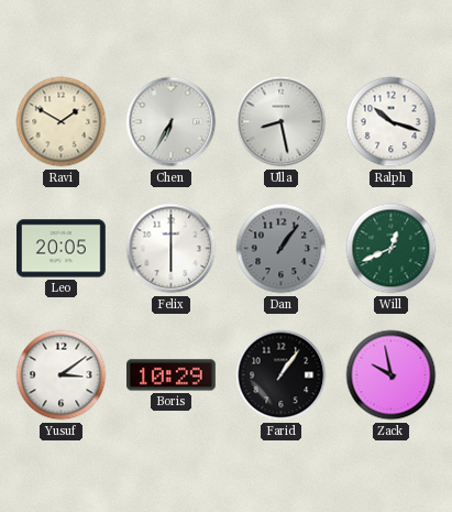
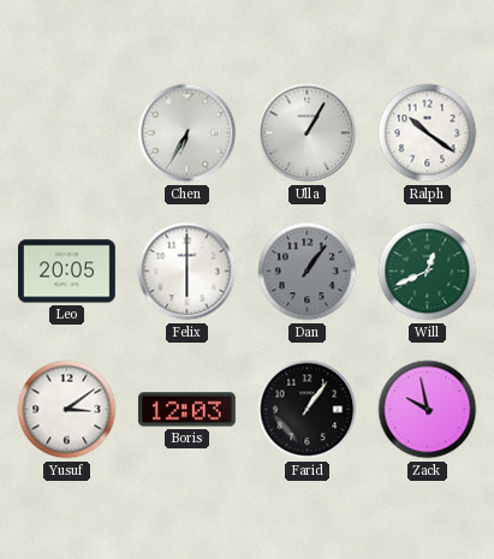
Ravi: 1:50 -> none (62, 122)
Ulla: 8:28 -> 1:05 (308, 133)
Ralph: 10:18 -> 10:21 (428, 133)
Boris: 10:29 -> 12:03 (188, 410)
